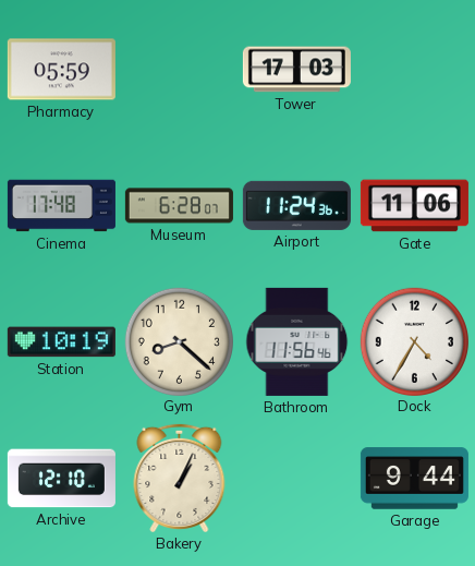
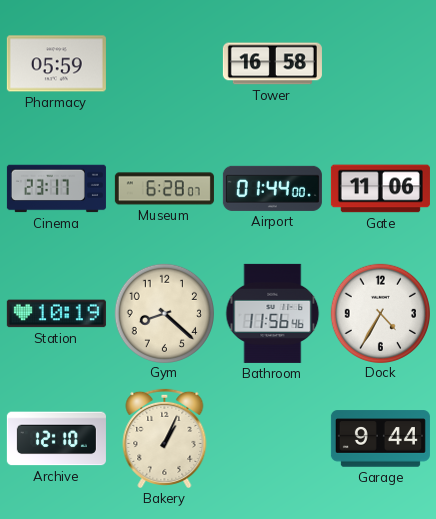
Tower: 17:03 -> 16:58 (272, 64)
Cinema: 17:48 -> 23:17 (56, 189)
Airport: 11:24 -> 01:44 (272, 188)
